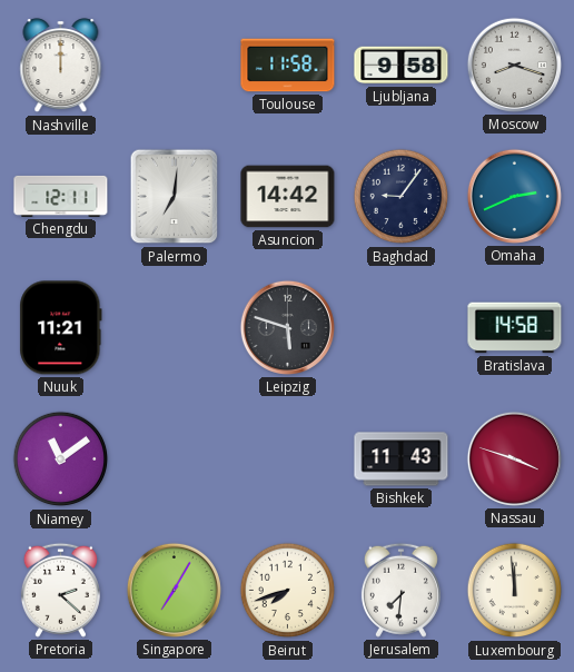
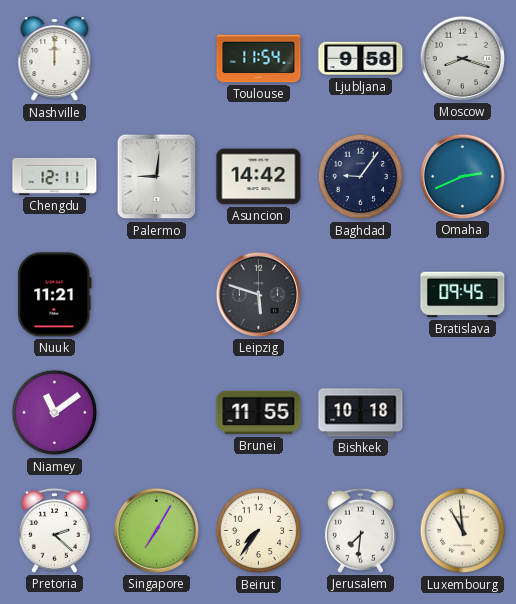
Toulouse: 11:58 -> 11:54 (259, 59)
Palermo: 7:01 -> 9:01 (157, 177)
Bratislava: 14:58 -> 09:45 (463, 295)
Brunei: none -> 11:55 (259, 413)
Bishkek: 11:43 -> 10:18 (361, 413)
Nassau: 3:48 -> none (514, 458)
Beirut: 7:42 -> 7:36 (259, 531)
Luxembourg: 11:59 -> 10:59 (463, 531)
